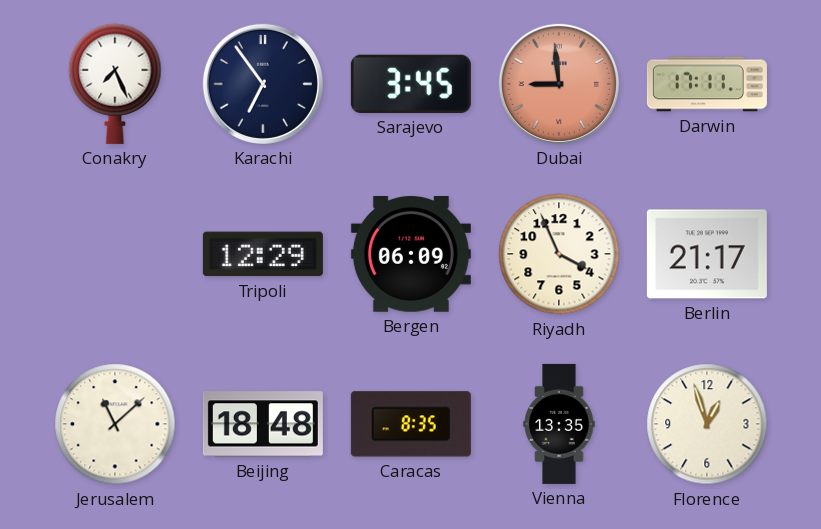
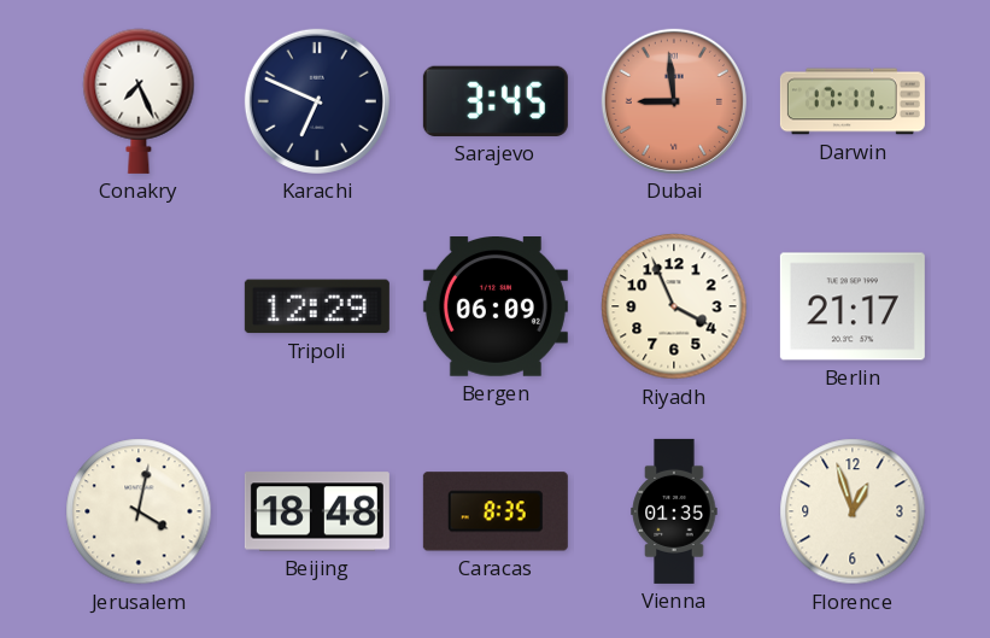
Karachi: 6:54 -> 6:49 (317, 101)
Jerusalem: 11:08 -> 4:02 (139, 511)
Vienna: 13:35 -> 01:35 (674, 511)
